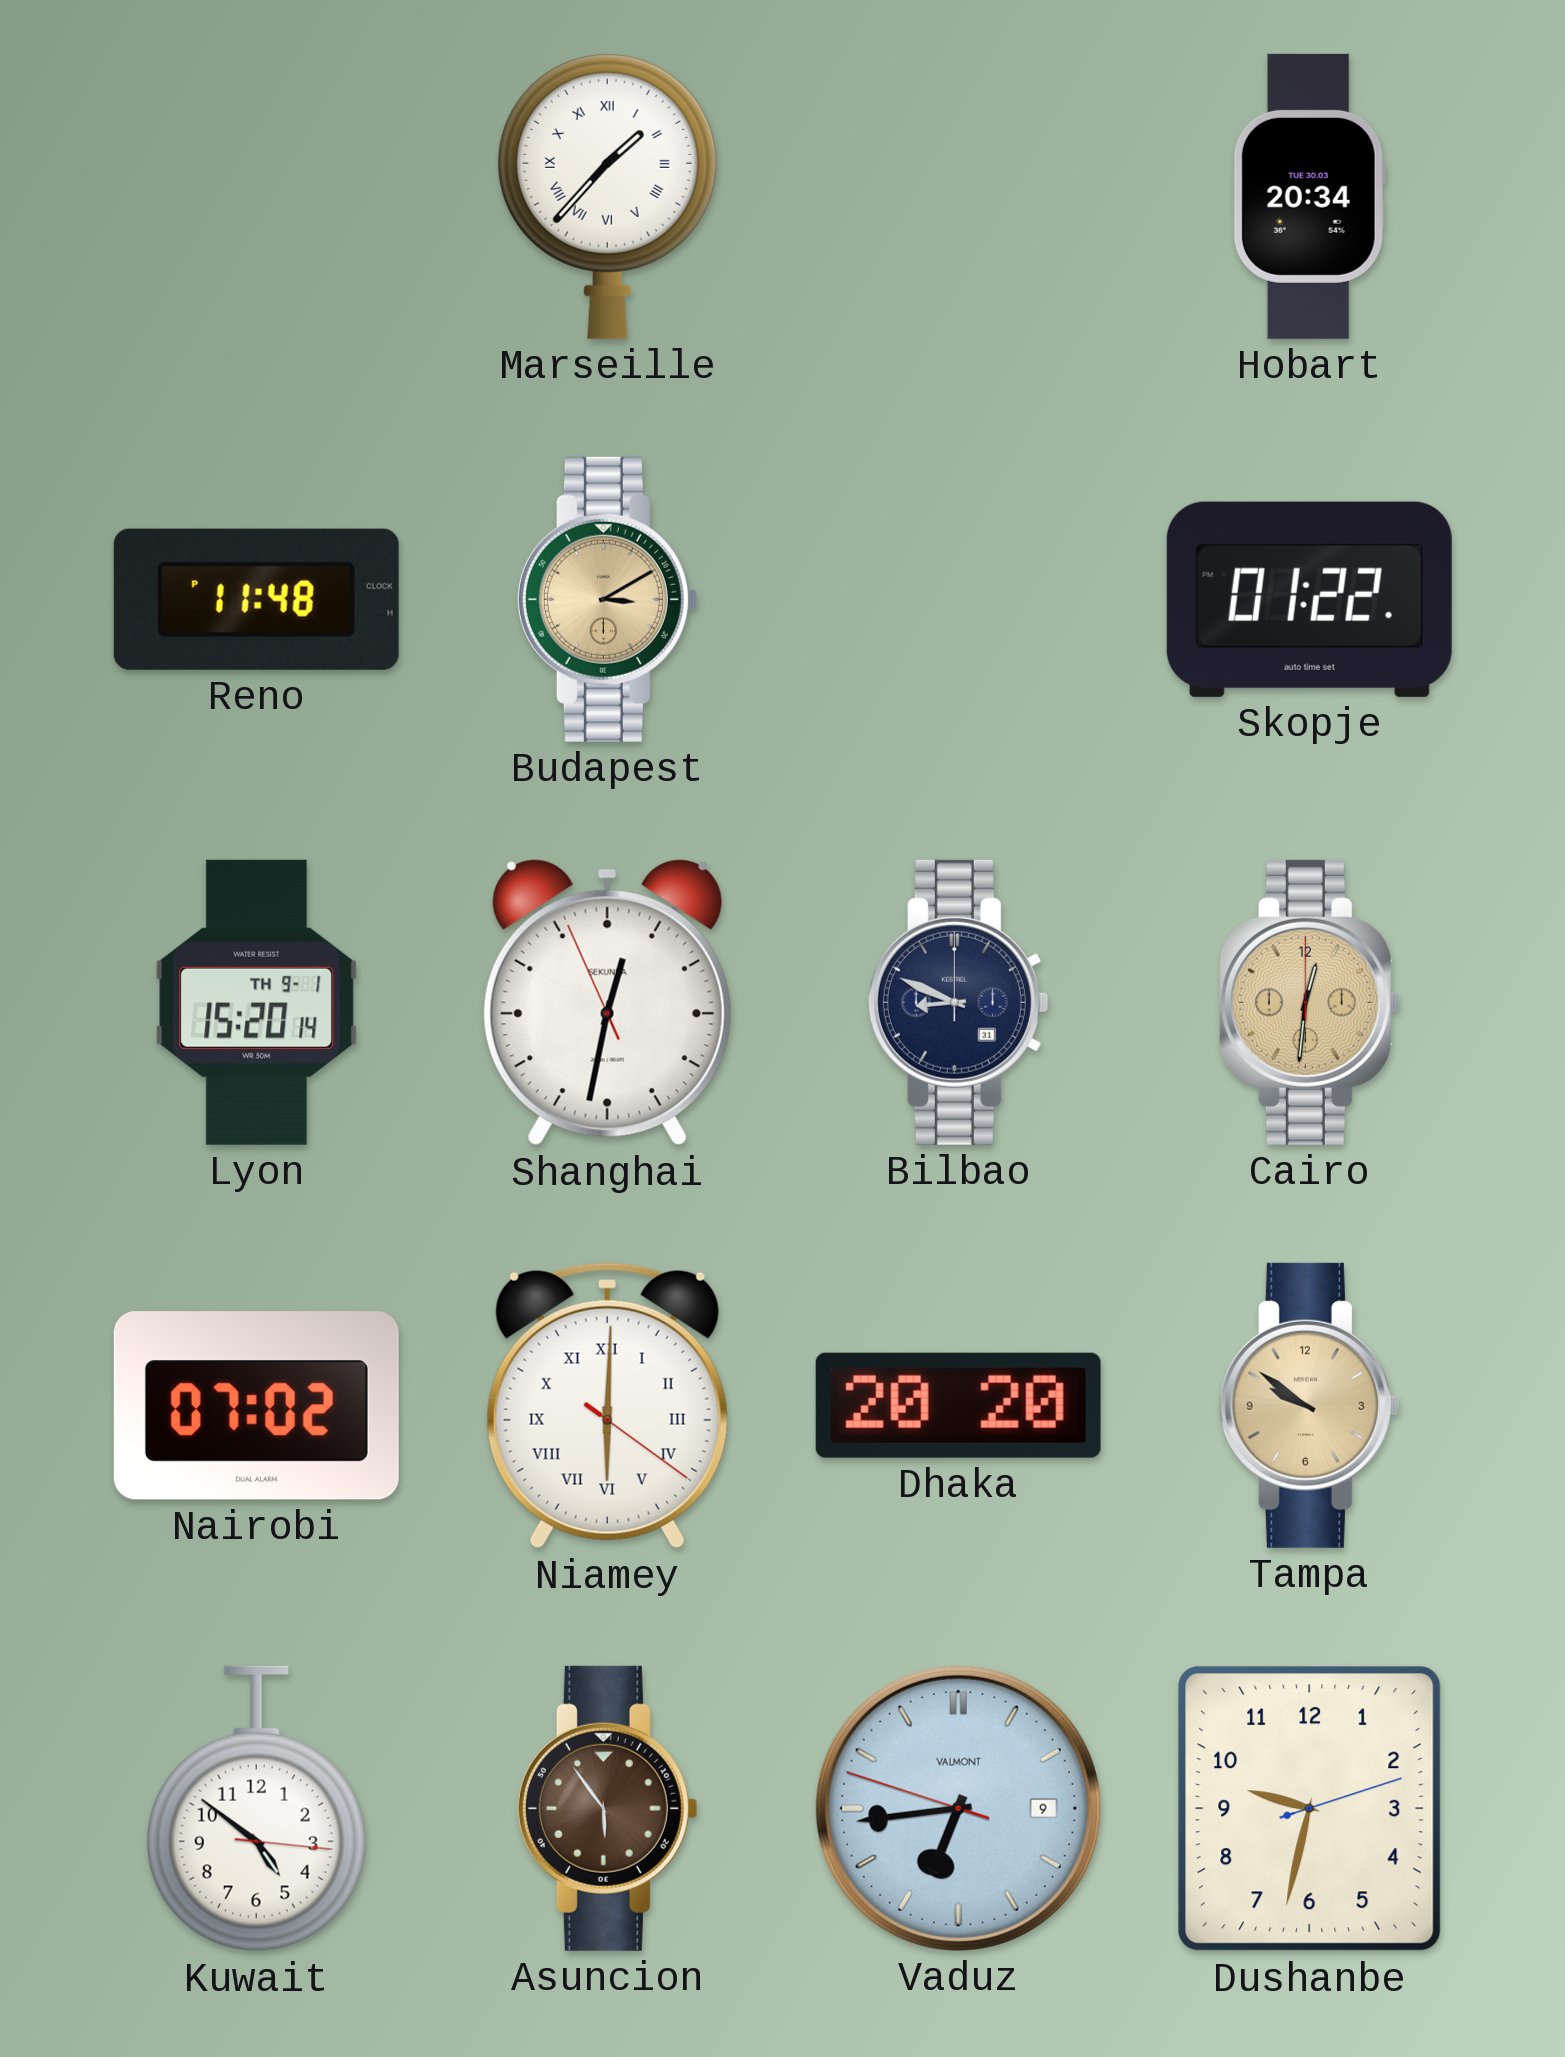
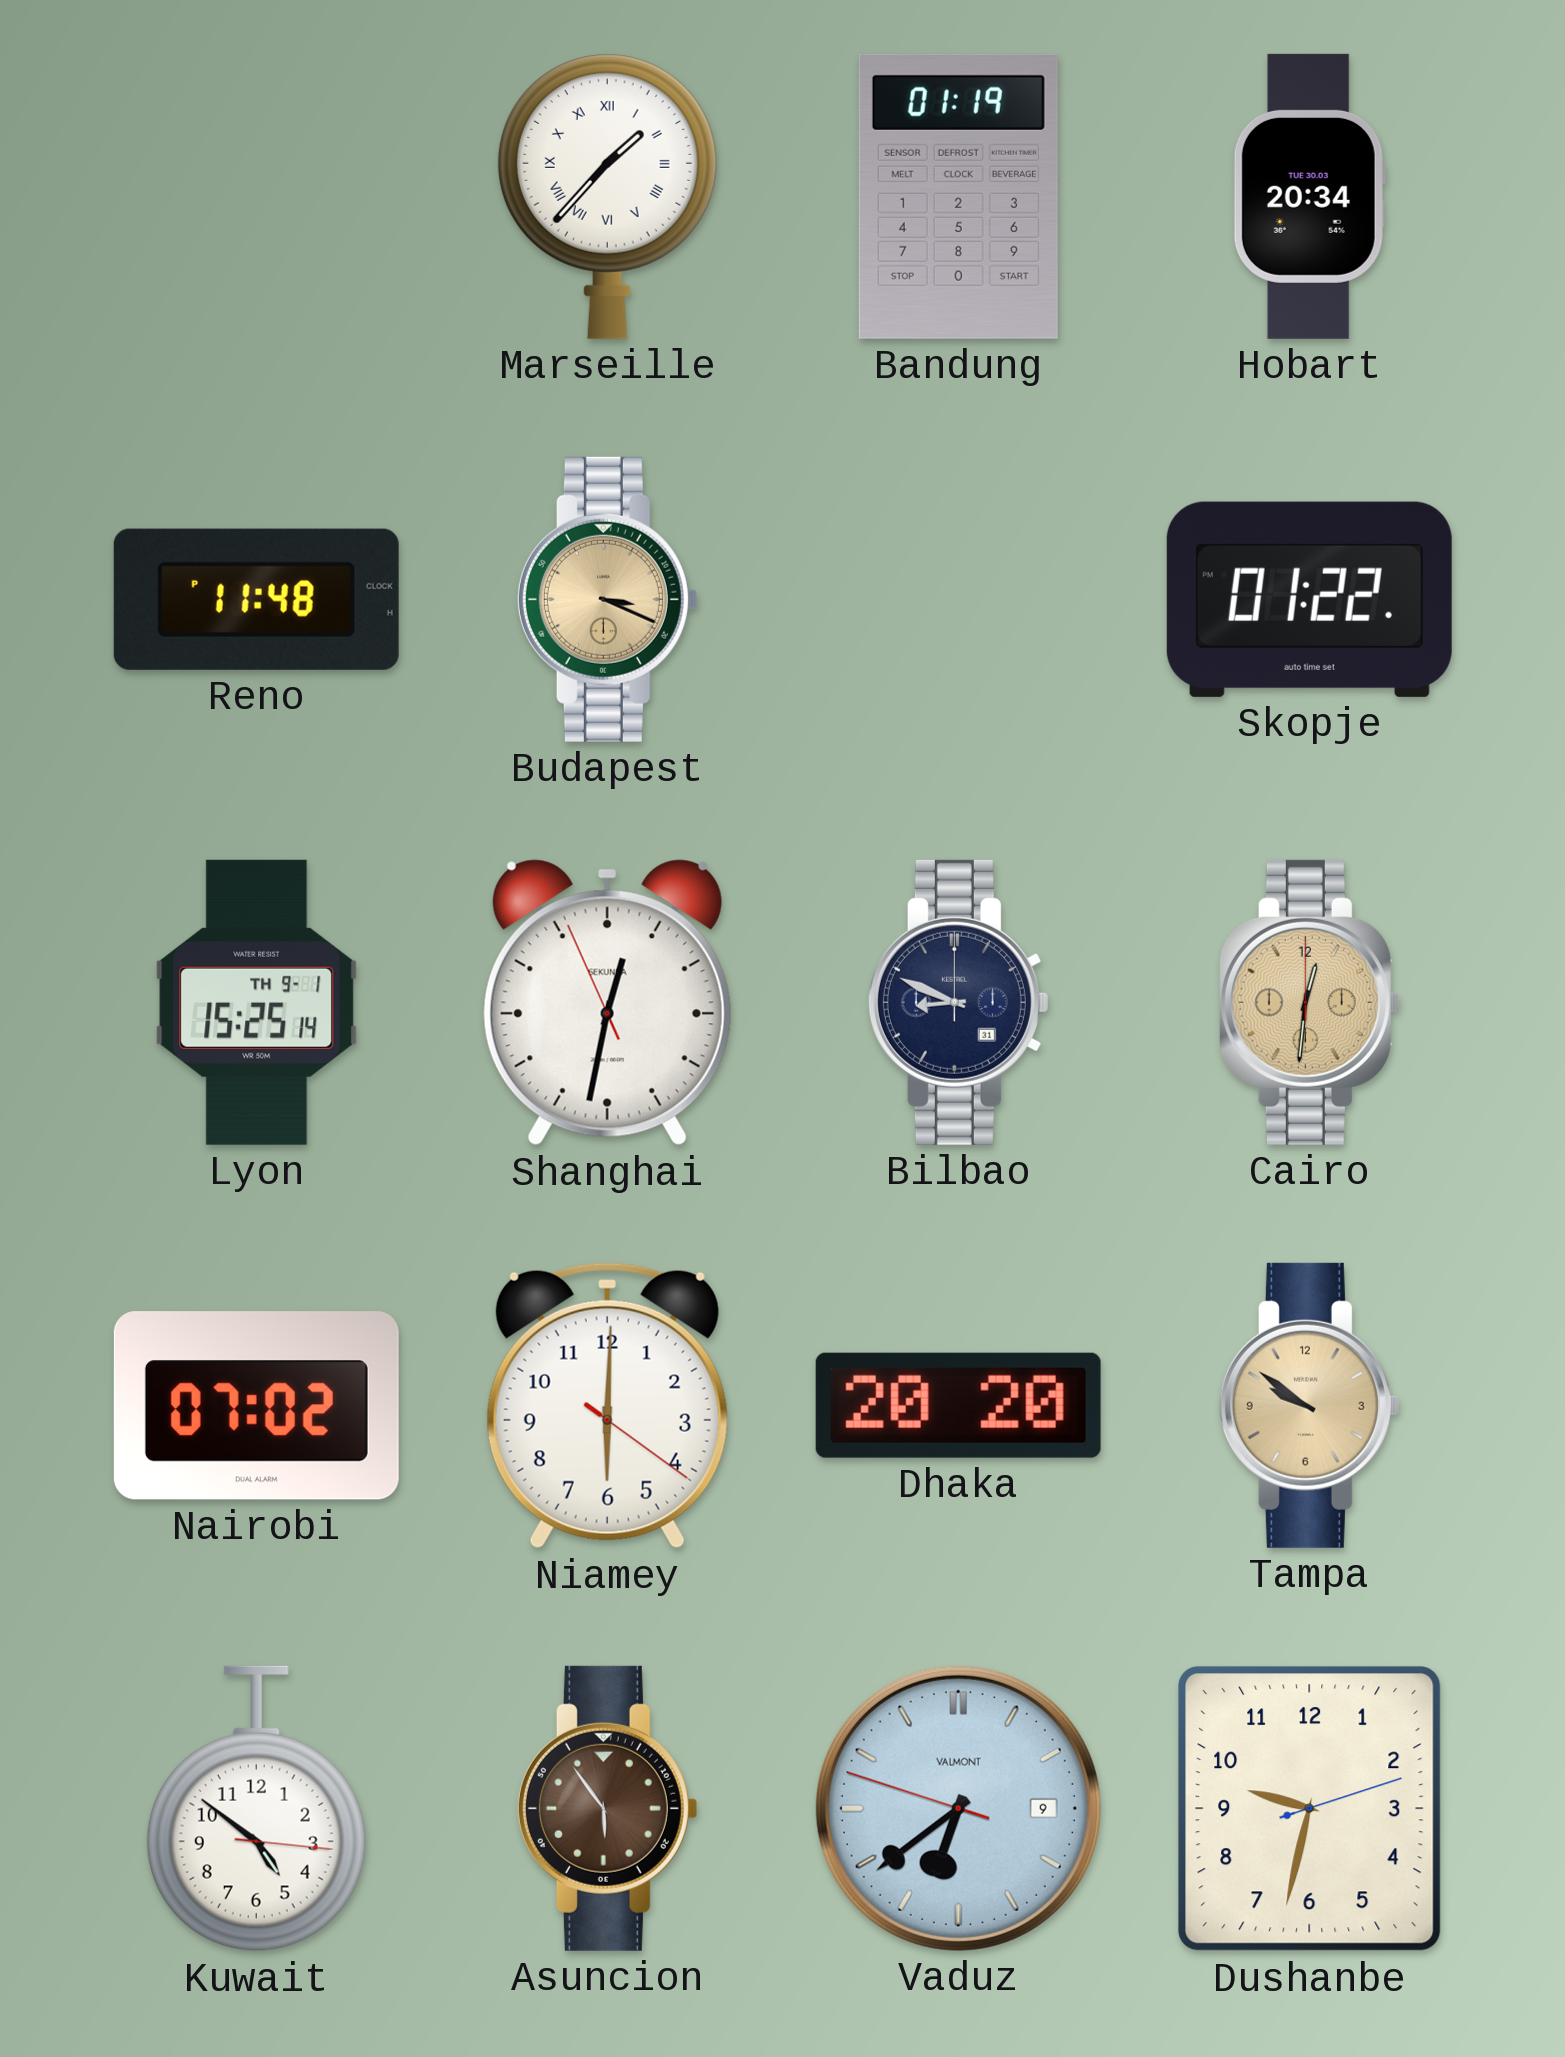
Bandung: none -> 01:19 (958, 196)
Budapest: 3:10 -> 3:19 (607, 599)
Lyon: 15:20 -> 15:25 (257, 1002)
Niamey numerals: Roman -> Arabic (607, 1406)
Vaduz: 6:43 -> 6:38 (958, 1808)
